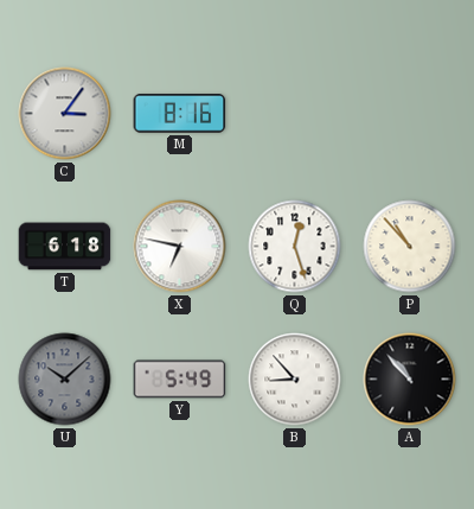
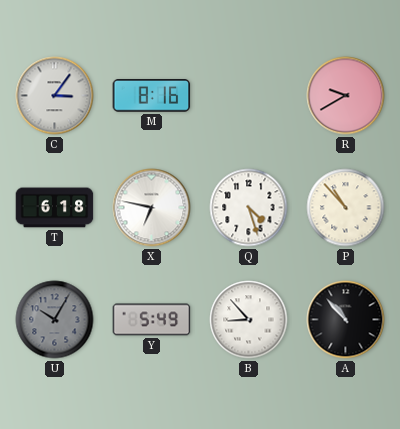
R: none -> 9:40 (346, 96)
Q: 12:27 -> 4:27 (249, 208)
U: 10:08 -> 10:05 (55, 320)
